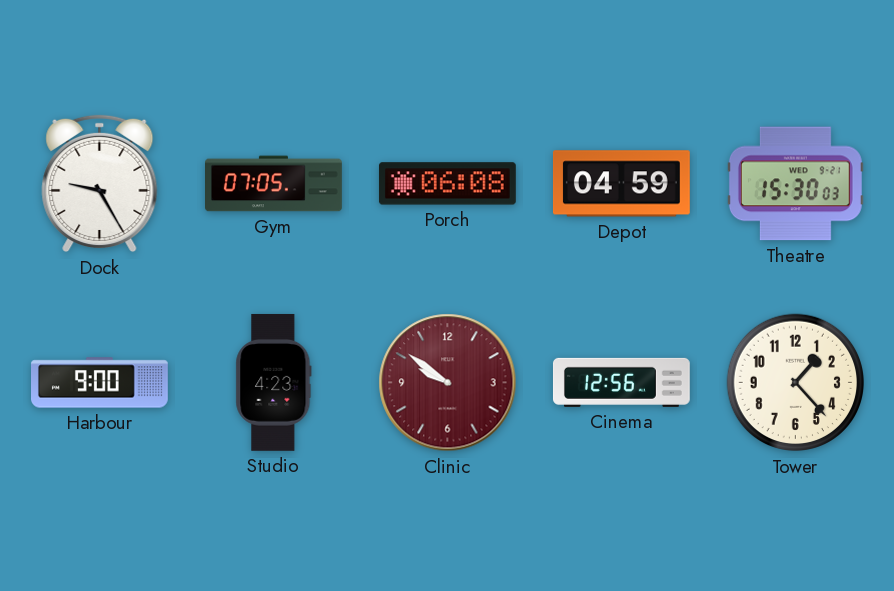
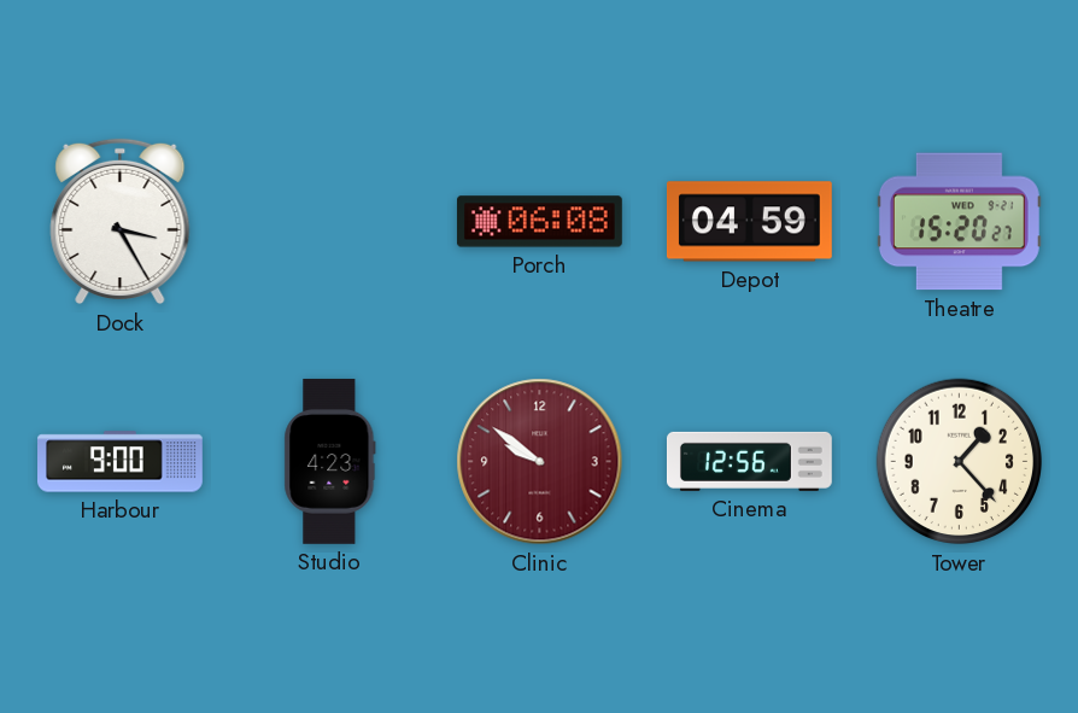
Dock: 9:25 -> 3:25 (121, 222)
Gym: 07:05 -> none (274, 184)
Theatre: 15:30 -> 15:20 (959, 222)
